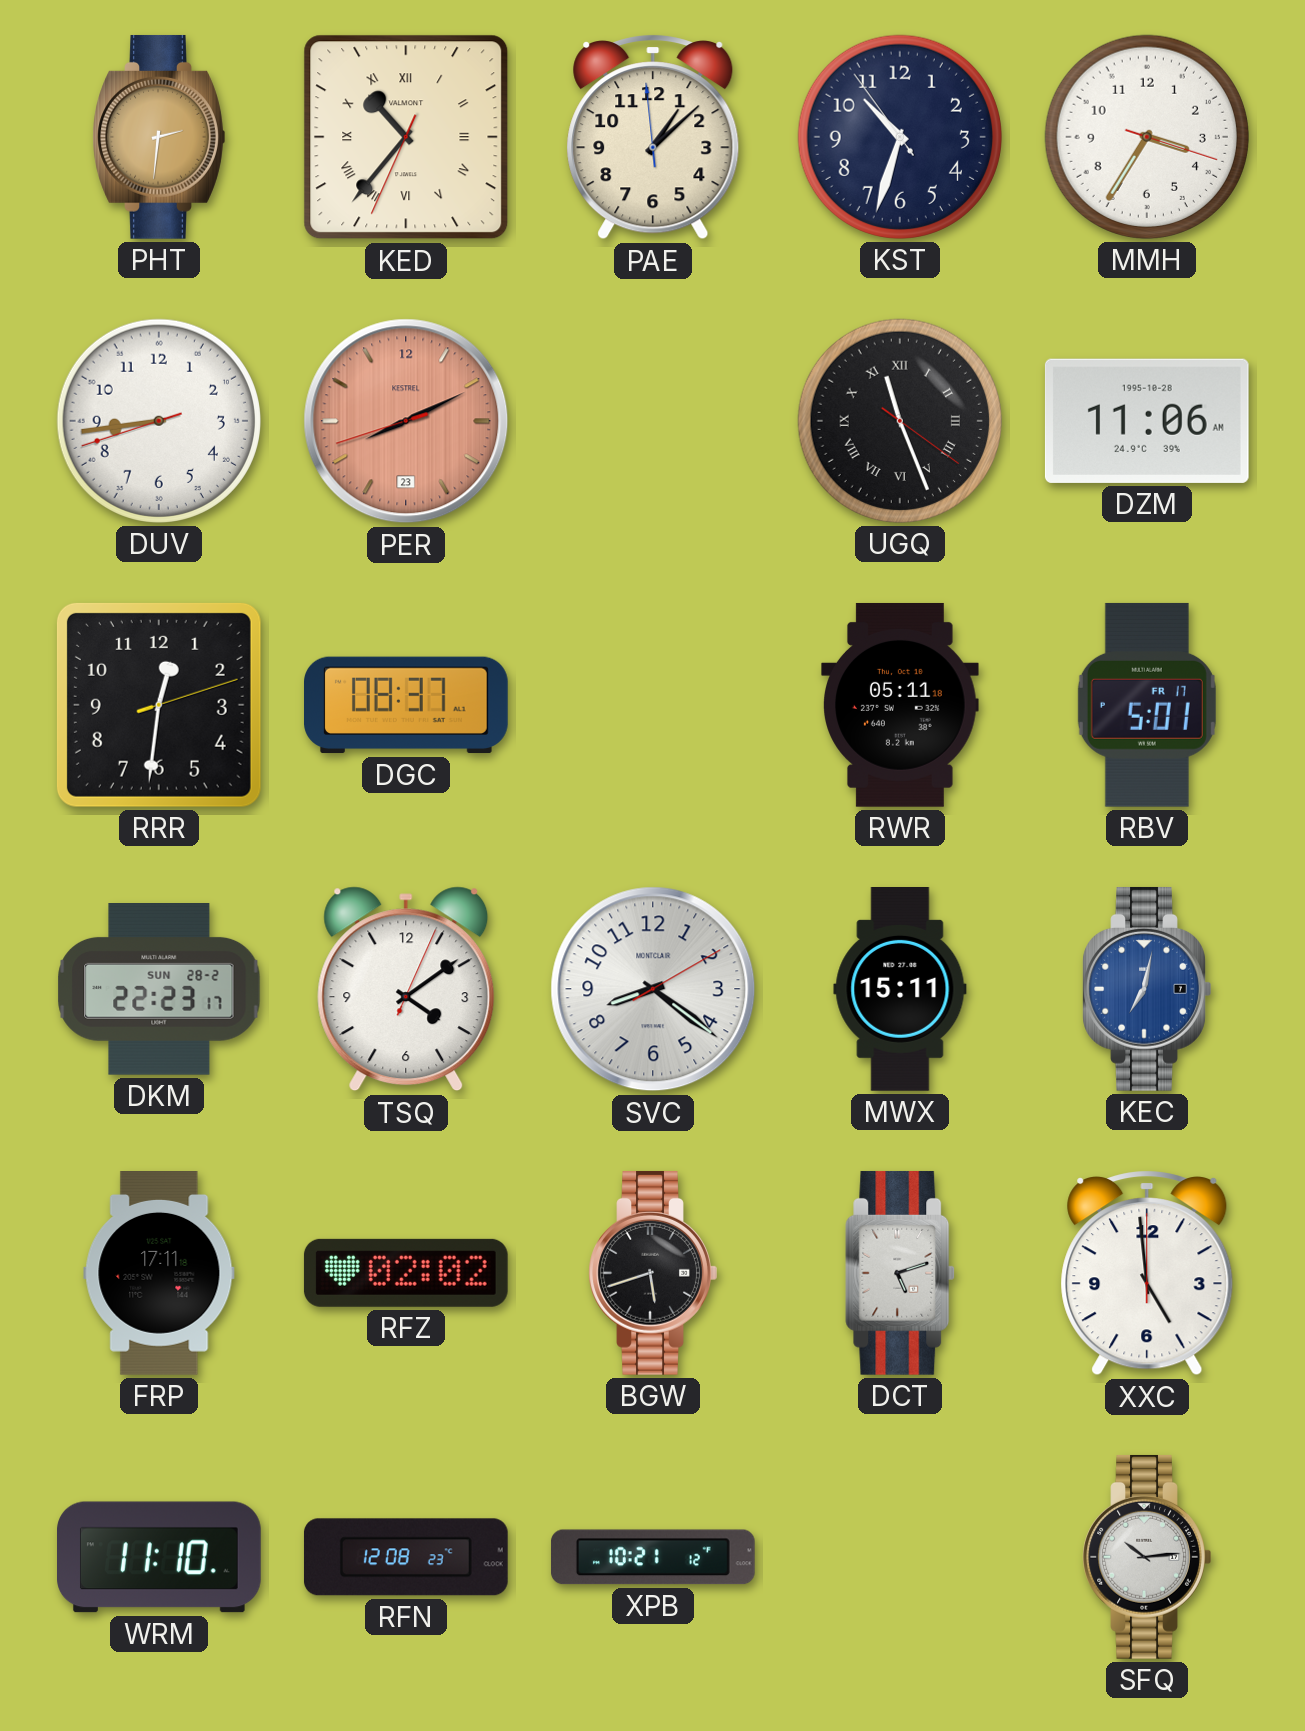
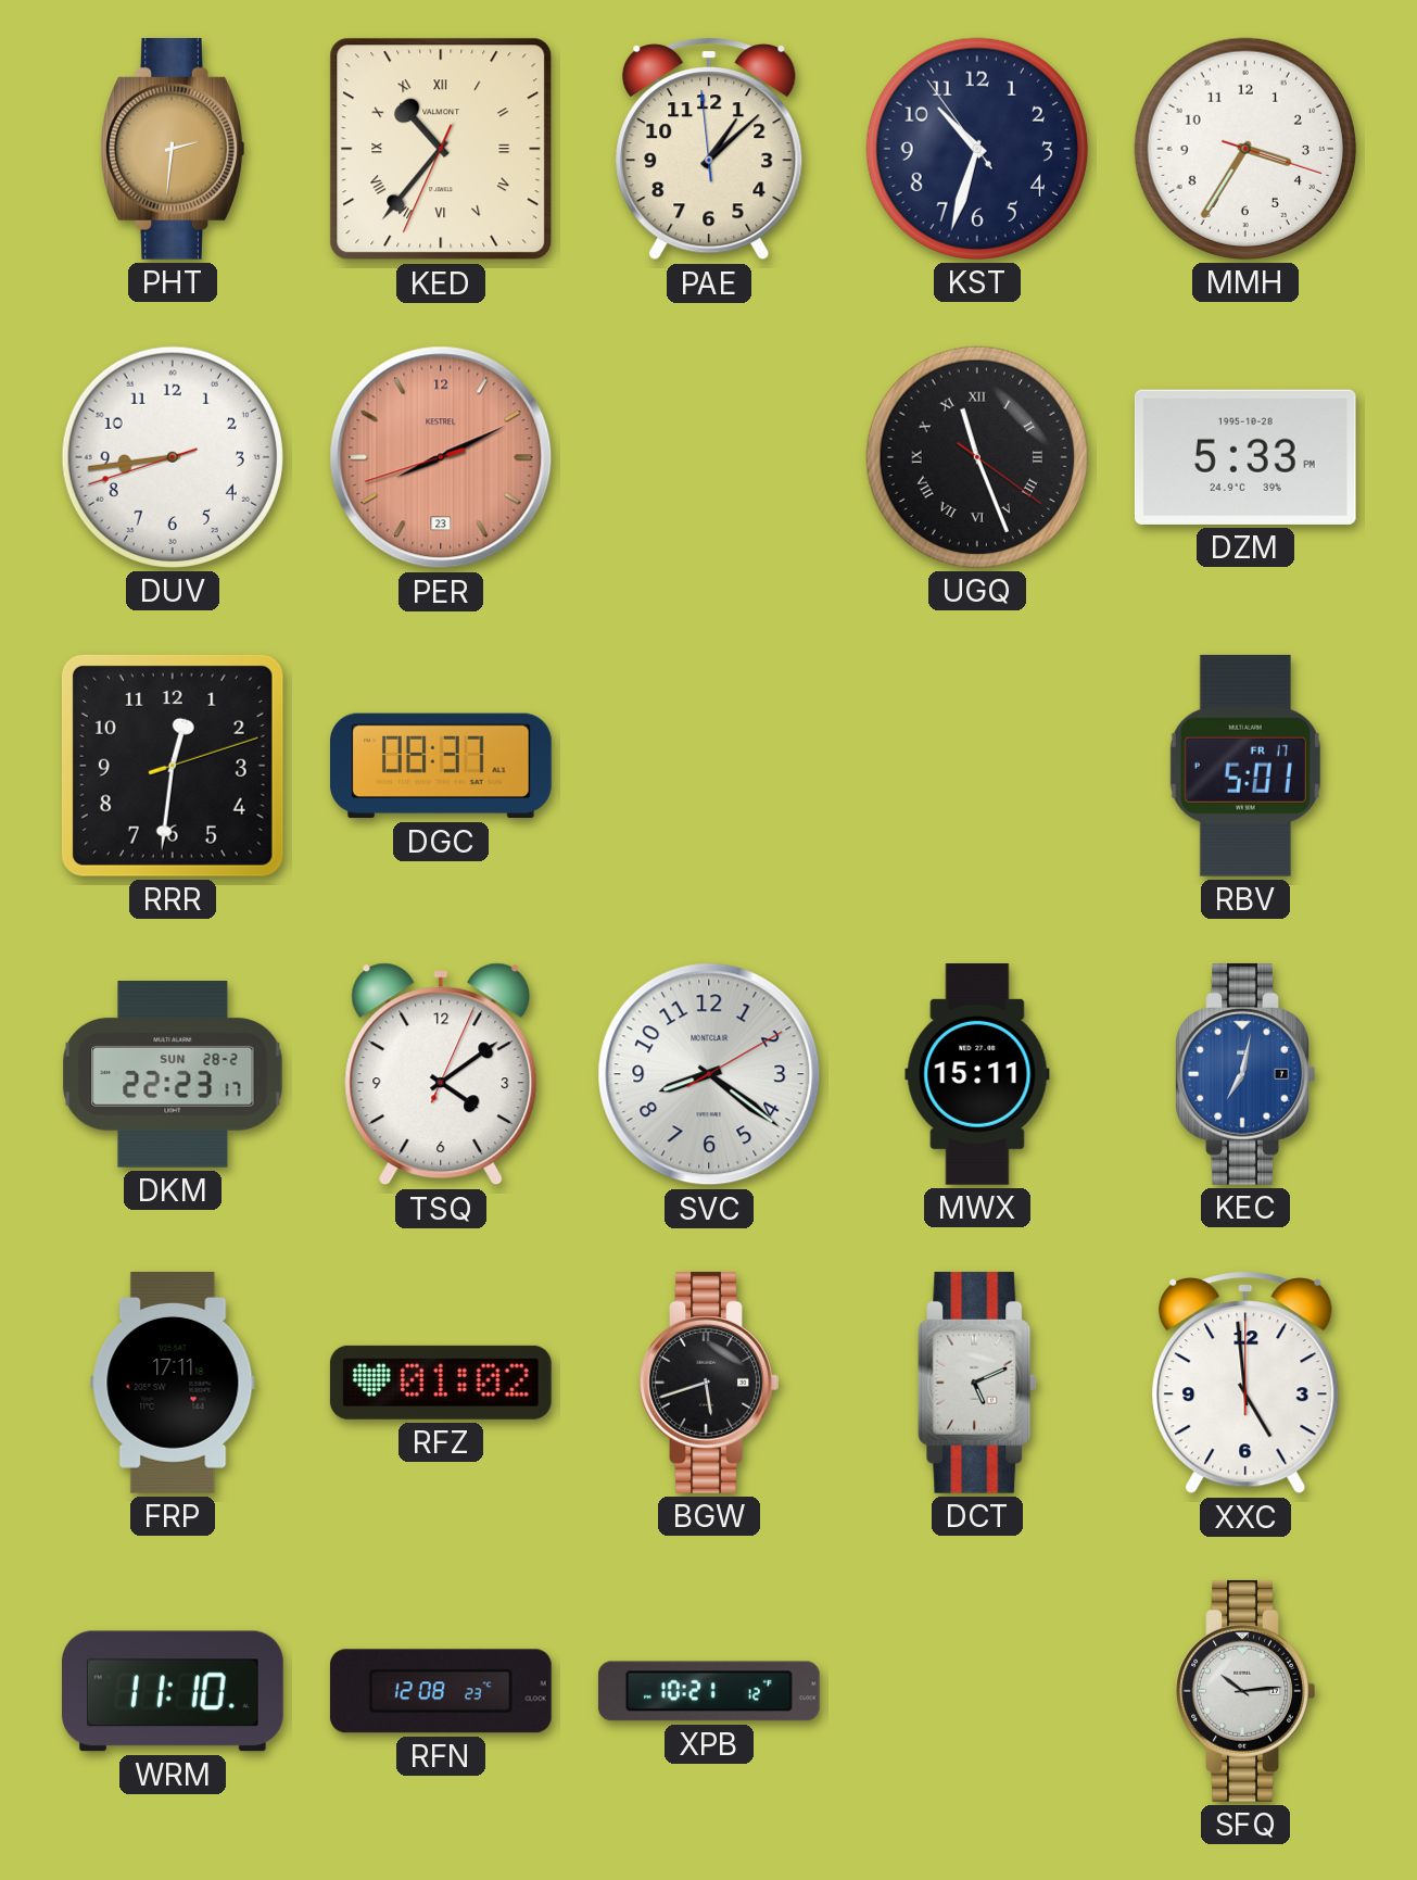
DZM: 11:06 -> 5:33 (1245, 457)
RWR: 05:11 -> none (900, 705)
RFZ: 02:02 -> 01:02 (441, 1383)
DCT: 5:12 -> 5:11 (977, 1383)
